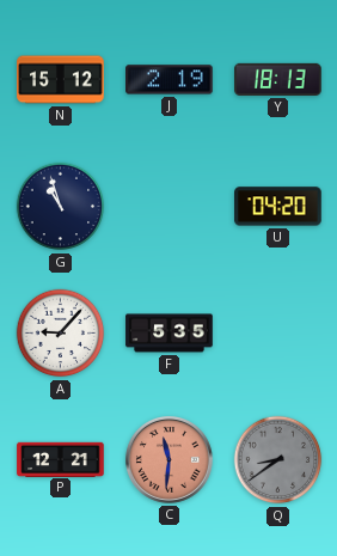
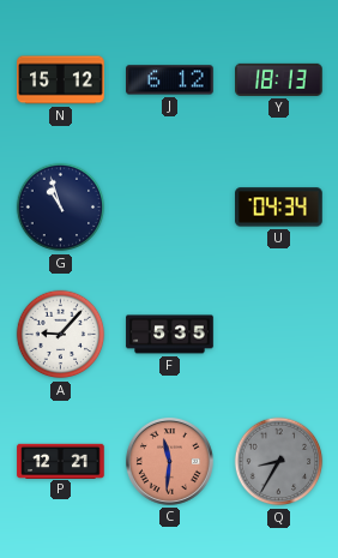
J: 2:19 -> 6:12 (170, 80)
U: 04:20 -> 04:34 (279, 208)
Q: 8:39 -> 8:35 (279, 462)
